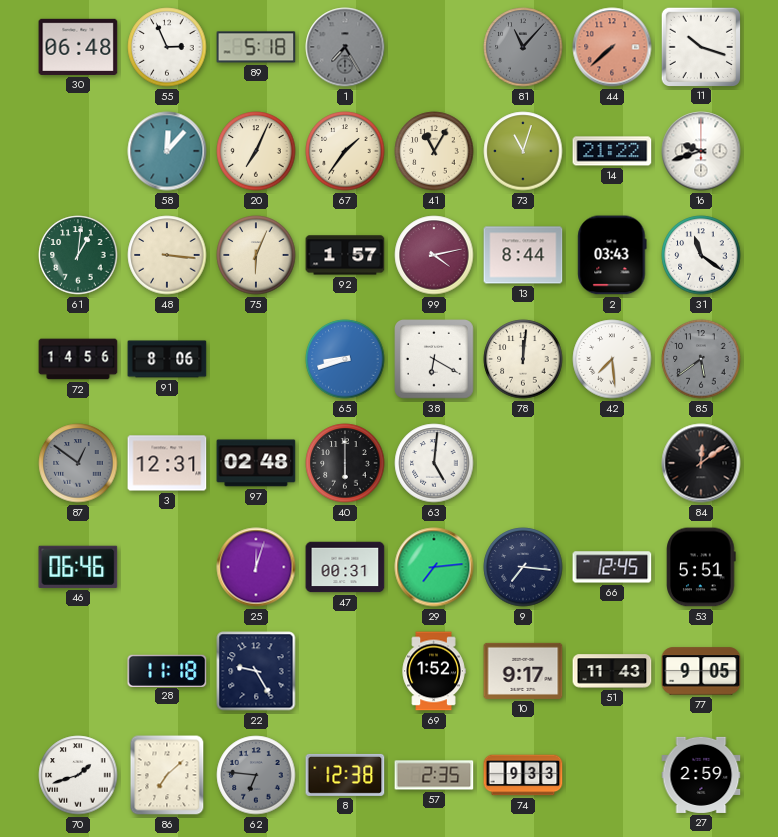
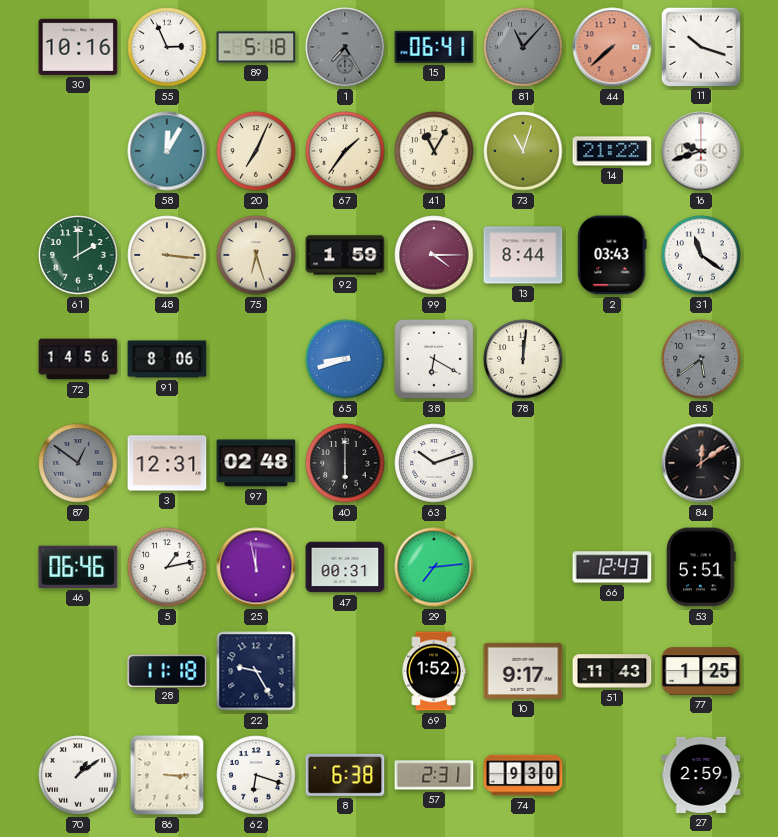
30: 06:48 -> 10:16 (78, 47)
15: none -> 06:41 (434, 47)
58: 12:07 -> 12:05 (167, 151)
61: 1:01 -> 2:00 (78, 255)
75: 6:04 -> 6:27 (256, 255)
92: 1:57 -> 1:59 (345, 255)
99: 4:13 -> 4:15 (434, 255)
42: 7:29 -> none (612, 359)
63: 5:01 -> 10:12 (434, 463)
5: none -> 1:13 (167, 567)
25: 12:03 -> 11:58 (256, 567)
9: 7:16 -> none (523, 567)
66: 12:45 -> 12:43 (612, 567)
77: 9:05 -> 1:25 (701, 671)
70: 1:42 -> 1:09 (78, 775)
86: 7:08 -> 3:15 (167, 775)
62: 6:46 -> 6:18 (256, 775)
62 dial: grey -> white (256, 775)
8: 12:38 -> 6:38 (345, 775)
57: 2:35 -> 2:31 (434, 775)
74: 9:33 -> 9:30 (523, 775)
